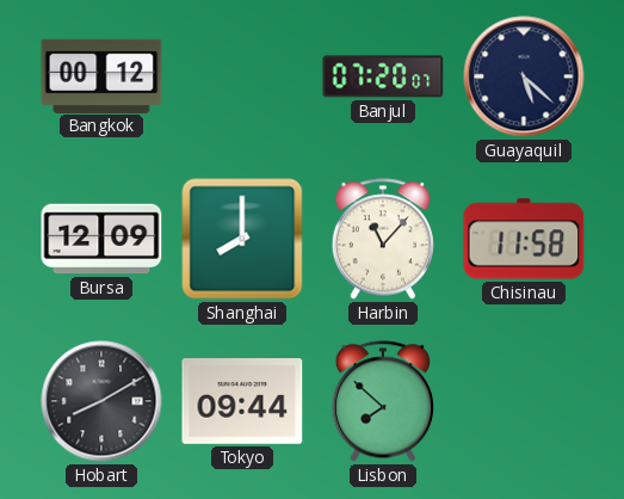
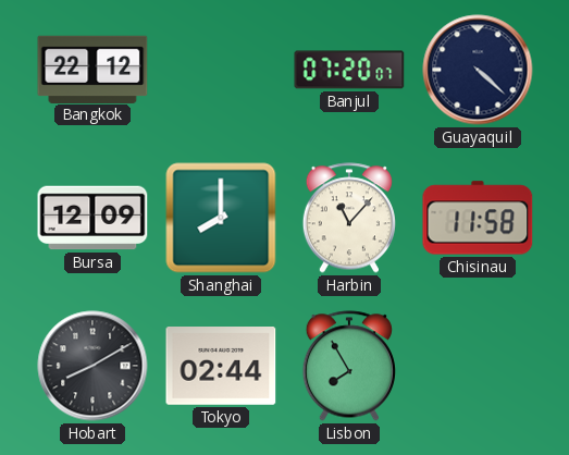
Bangkok: 00:12 -> 22:12 (92, 69)
Guayaquil: 5:22 -> 4:22 (478, 70)
Tokyo: 09:44 -> 02:44 (221, 367)
Lisbon: 7:52 -> 7:55 (349, 366)
